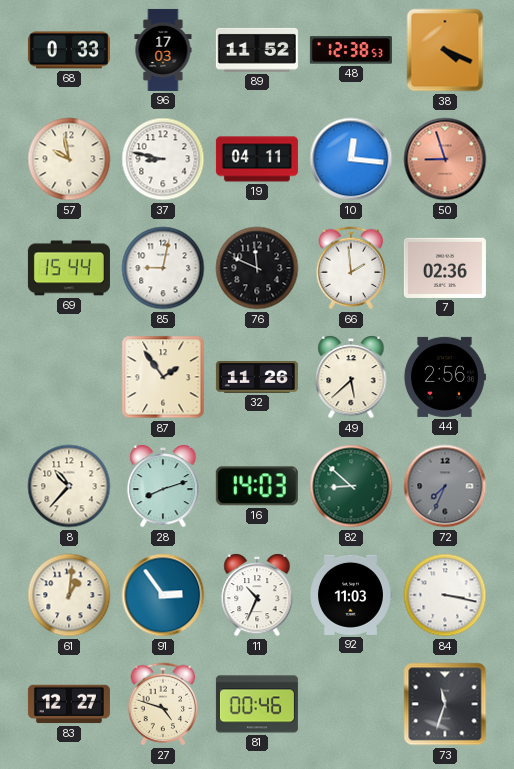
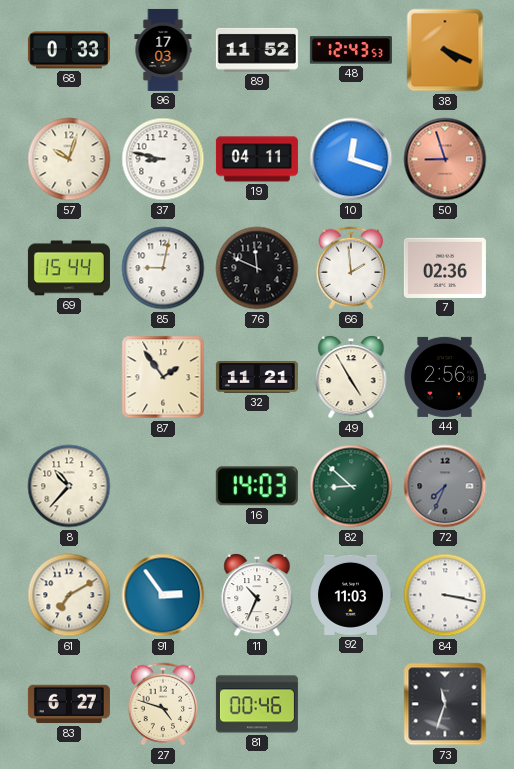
48: 12:38 -> 12:43 (351, 50)
57: 9:58 -> 10:03 (69, 159)
10: 12:16 -> 12:18 (351, 159)
32: 11:26 -> 11:21 (257, 377)
49: 5:38 -> 4:55 (351, 378)
28: 8:12 -> none (163, 487)
61: 1:01 -> 7:10 (69, 595)
83: 12:27 -> 6:27 (69, 704)
